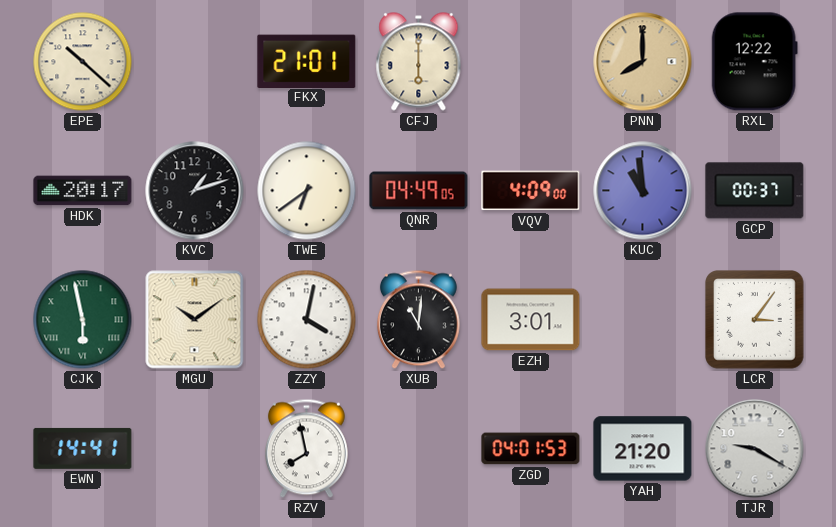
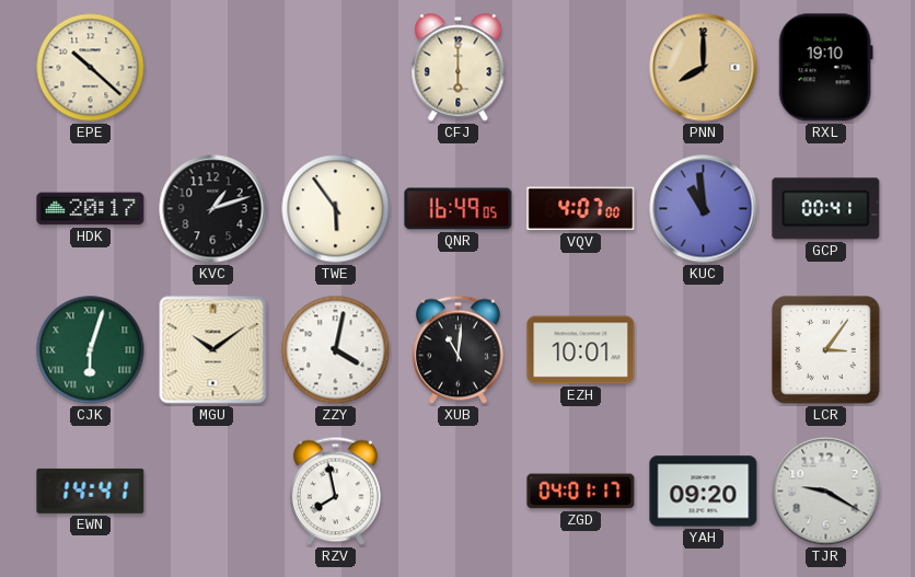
FKX: 21:01 -> none (307, 61)
RXL: 12:22 -> 19:10 (825, 68)
TWE: 6:39 -> 5:54 (336, 209)
QNR: 04:49 -> 16:49 (459, 209)
VQV: 4:09 -> 4:07 (581, 209)
GCP: 00:37 -> 00:41 (826, 209)
CJK: 5:58 -> 6:03 (91, 350)
EZH: 3:01 -> 10:01 (581, 350)
ZGD: 04:01:53 -> 04:01:17 (581, 492)
YAH: 21:20 -> 09:20 (704, 492)
